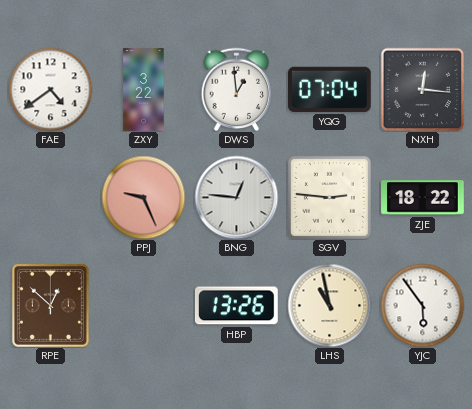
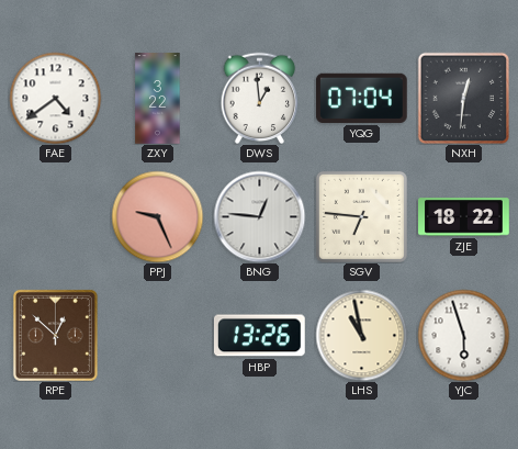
NXH: 12:16 -> 12:31 (463, 98)
SGV: 2:46 -> 6:46 (361, 216)
YJC: 5:54 -> 5:57 (463, 335)
